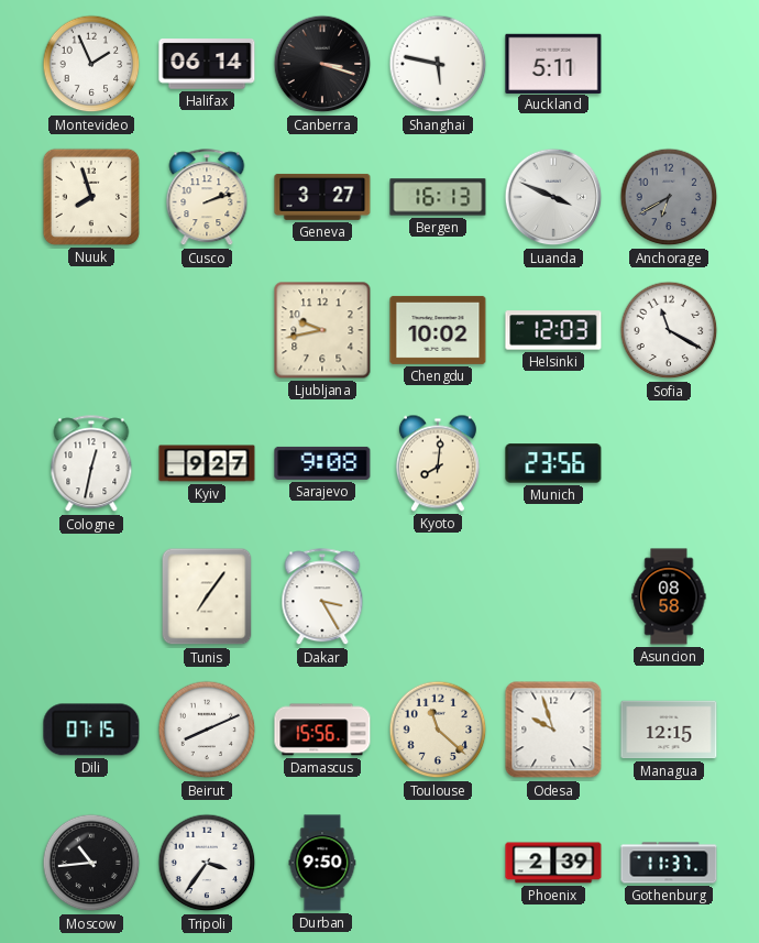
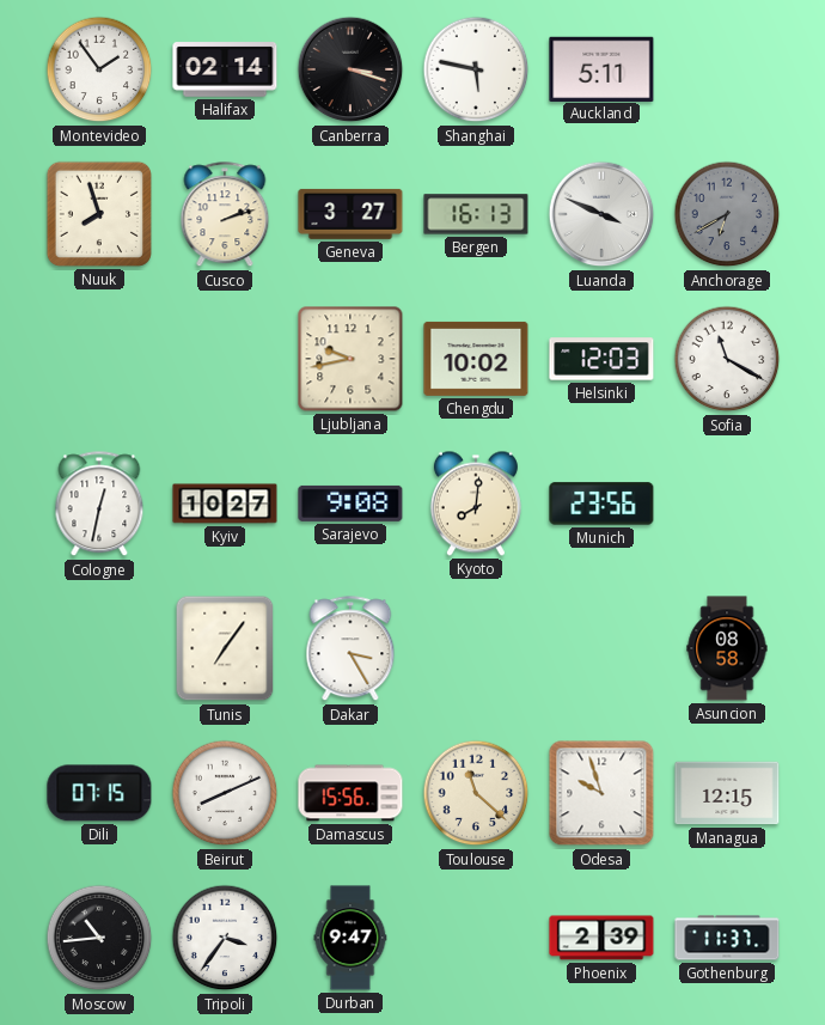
Montevideo: 1:56 -> 1:54 (99, 69)
Halifax: 06:14 -> 02:14 (225, 69)
Kyiv: 9:27 -> 10:27 (225, 504)
Durban: 9:50 -> 9:47 (350, 938)
